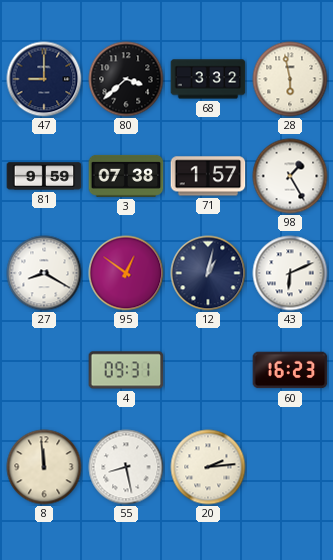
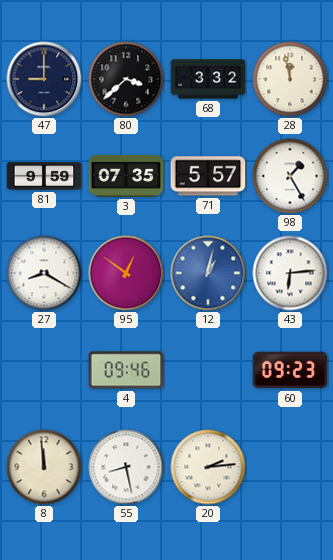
28: 5:58 -> 11:58 (290, 79)
3: 07:38 -> 07:35 (126, 176)
71: 1:57 -> 5:57 (208, 176)
12 dial: navy -> blue (208, 273)
43: 6:11 -> 6:14 (290, 273)
4: 09:31 -> 09:46 (126, 370)
60: 16:23 -> 09:23 (290, 370)
